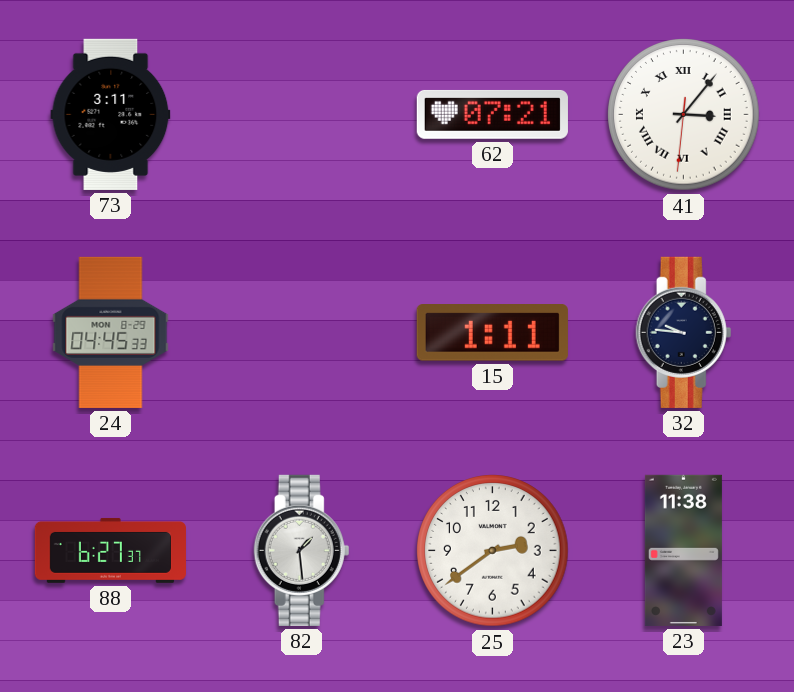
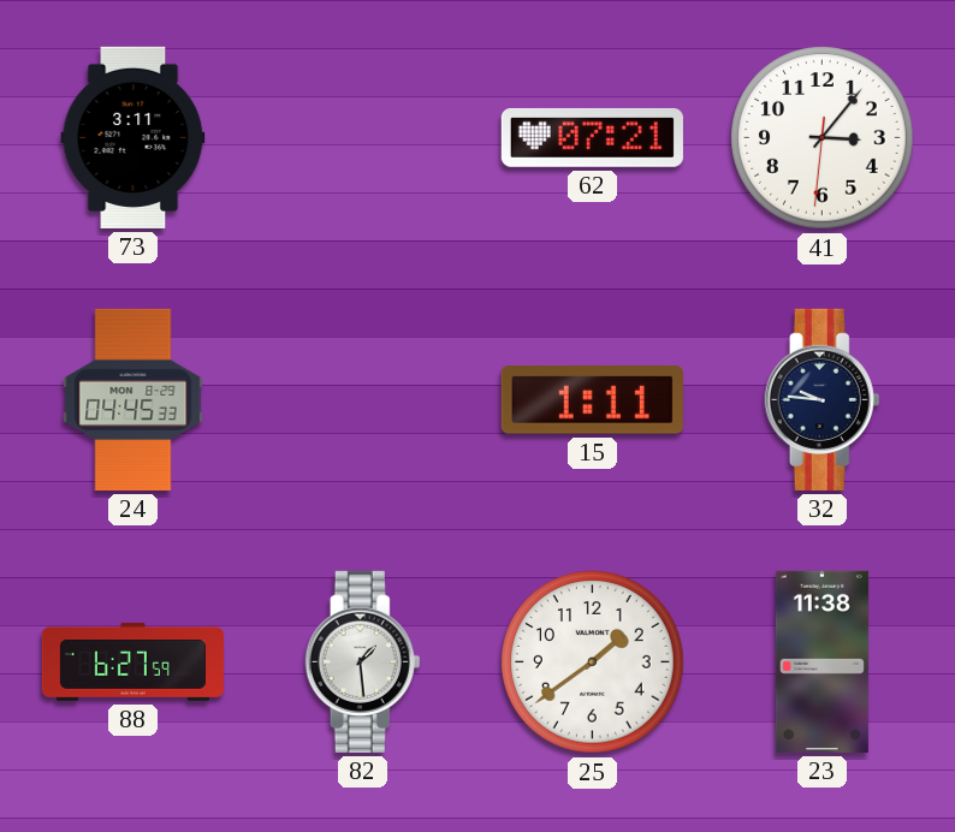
41 numerals: Roman -> Arabic (823, 138)
88: 6:27:37 -> 6:27:59 (132, 661)
25: 2:39 -> 1:39 (593, 662)
